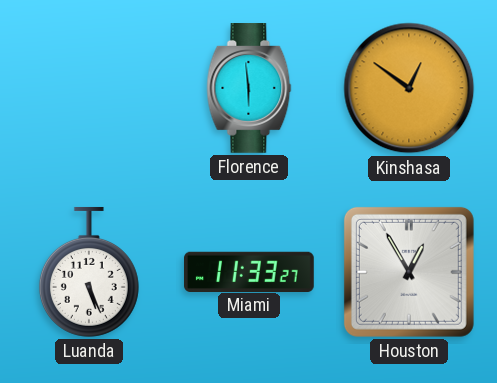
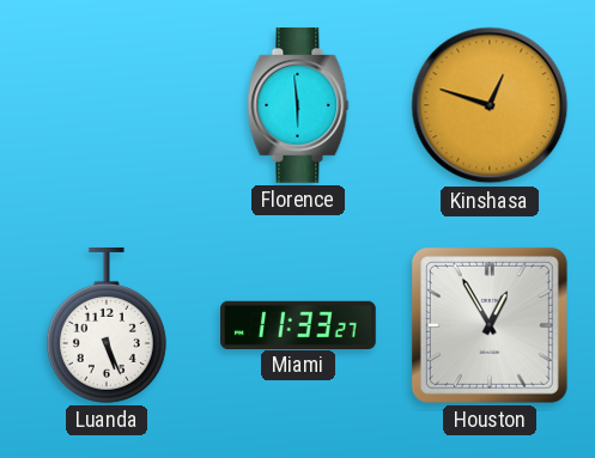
Kinshasa: 12:51 -> 12:48 (490, 105)
